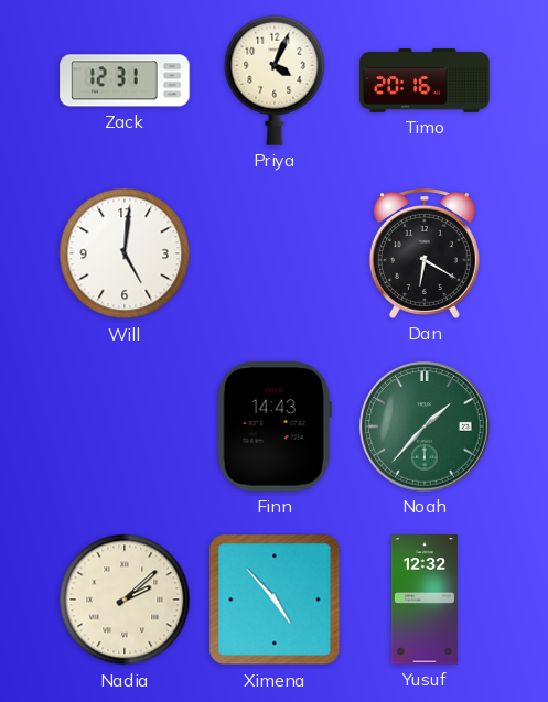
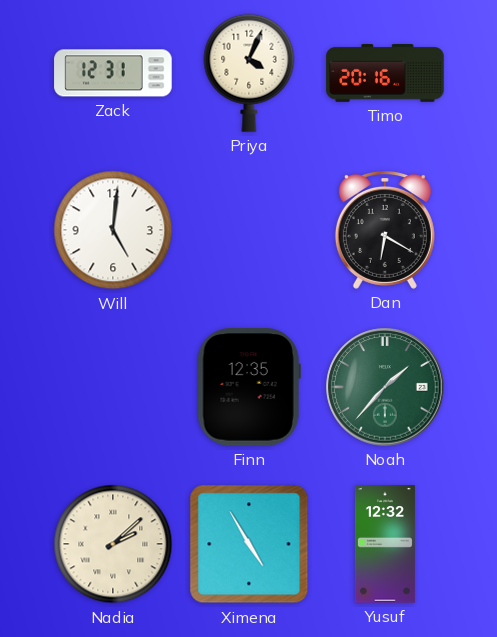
Finn: 14:43 -> 12:35 (249, 387)
Ximena: 4:53 -> 4:55 (249, 544)
